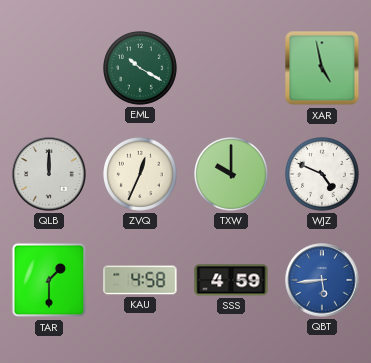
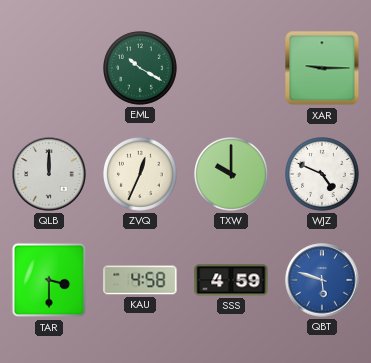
XAR: 4:58 -> 9:15 (322, 68)
TAR: 1:30 -> 3:30 (49, 280)
QBT: 5:44 -> 5:48 (322, 280)
